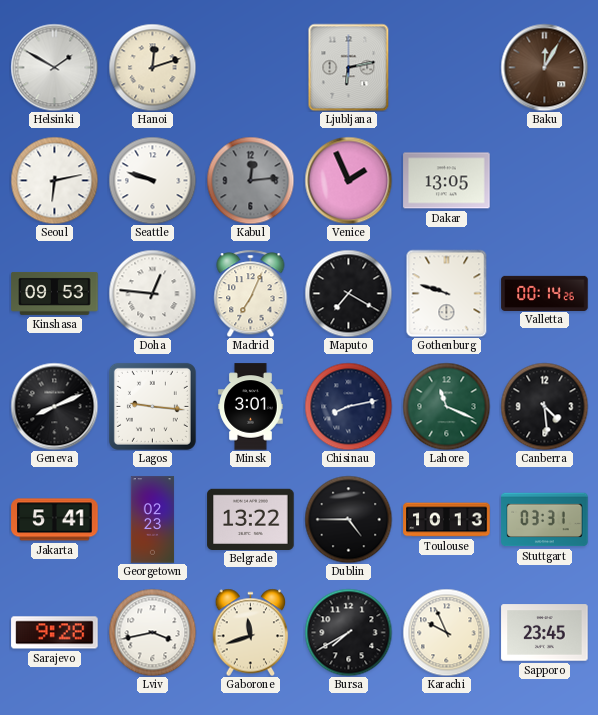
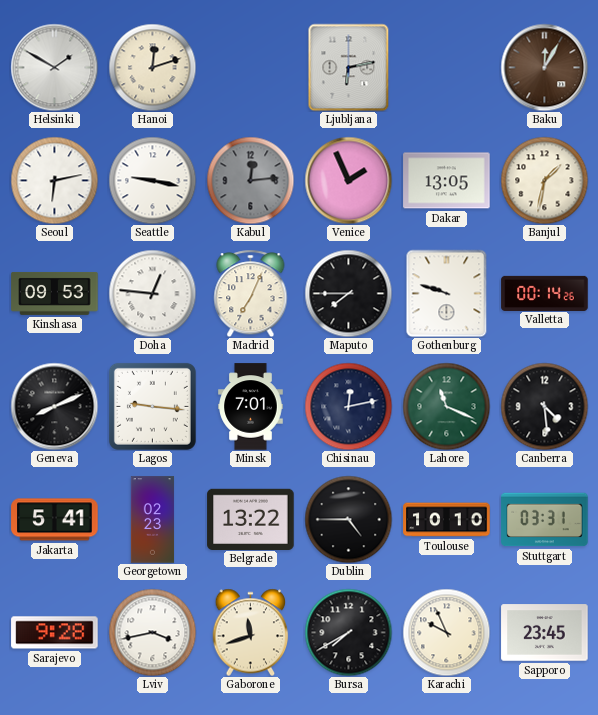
Seattle: 9:48 -> 9:17 (152, 180)
Banjul: none -> 1:32 (544, 180)
Maputo: 7:20 -> 7:45 (348, 293)
Minsk: 3:01 -> 7:01 (251, 407)
Chisinau: 8:13 -> 12:13 (348, 406)
Toulouse: 10:13 -> 10:10 (447, 520)
